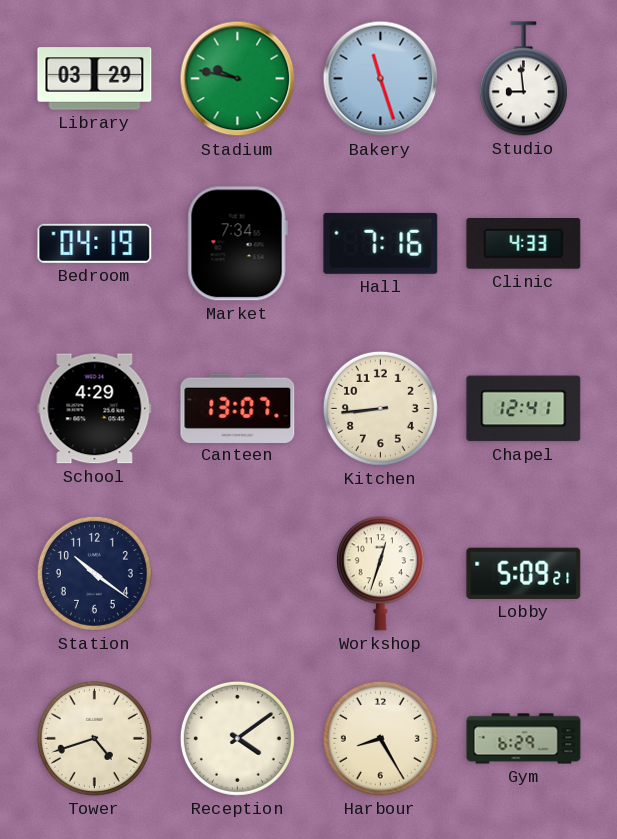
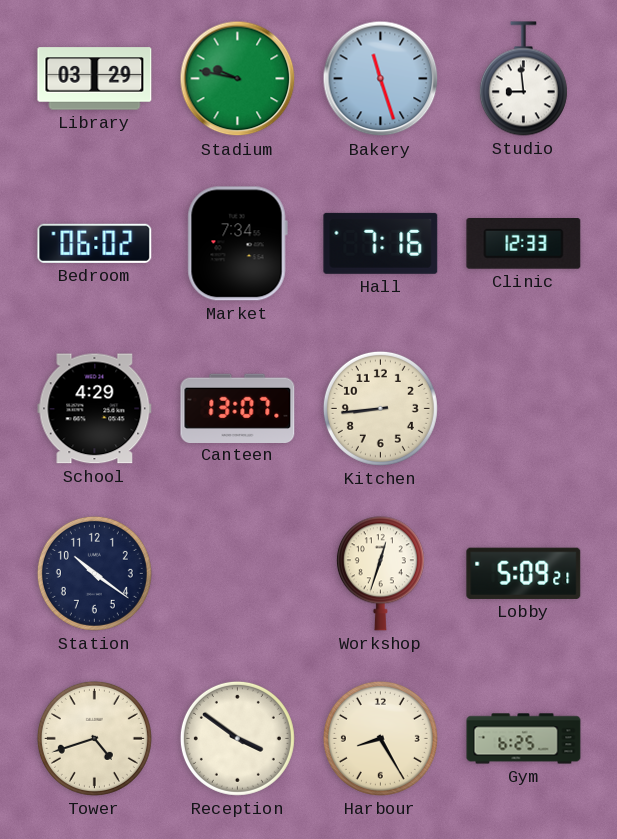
Bedroom: 04:19 -> 06:02 (95, 243)
Clinic: 4:33 -> 12:33 (524, 244)
Chapel: 12:41 -> none (524, 409)
Reception: 4:09 -> 3:51 (237, 738)
Gym: 6:29 -> 6:25 (524, 739)
